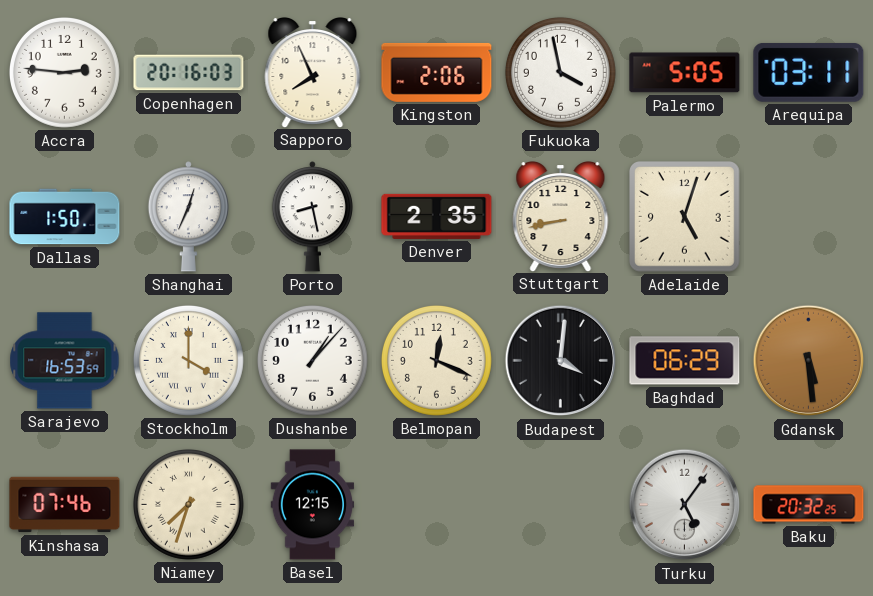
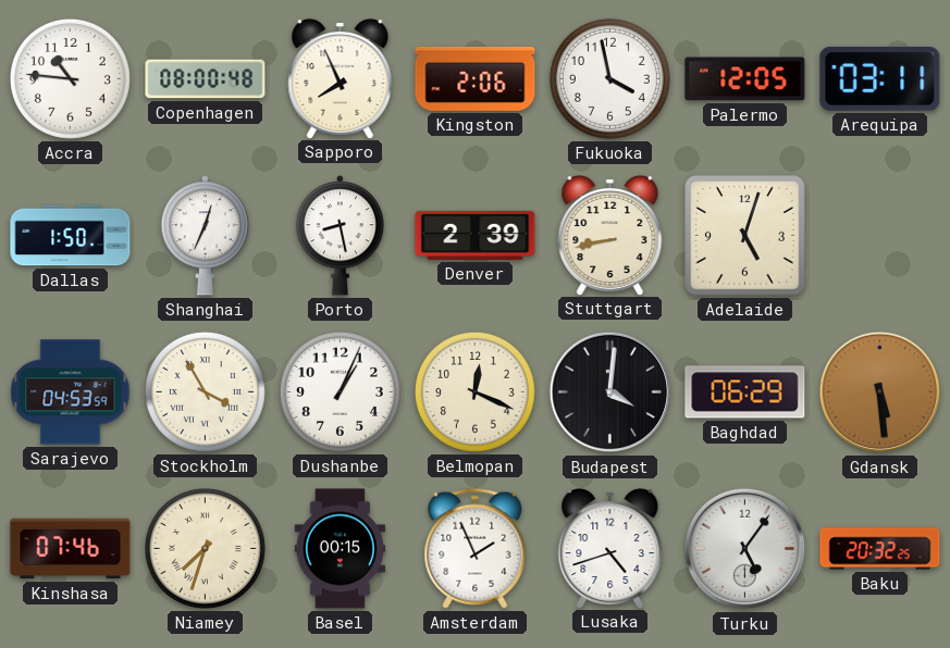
Accra: 2:46 -> 10:46 (70, 78)
Copenhagen: 20:16 -> 08:00 (206, 79)
Palermo: 5:05 -> 12:05 (745, 79)
Denver: 2:35 -> 2:39 (476, 235)
Sarajevo: 16:53 -> 04:53 (71, 392)
Stockholm: 4:00 -> 3:55 (205, 391)
Dushanbe: 1:07 -> 1:04 (340, 391)
Basel: 12:15 -> 00:15 (341, 549)
Amsterdam: none -> 1:56 (476, 548)
Lusaka: none -> 4:42 (610, 549)
